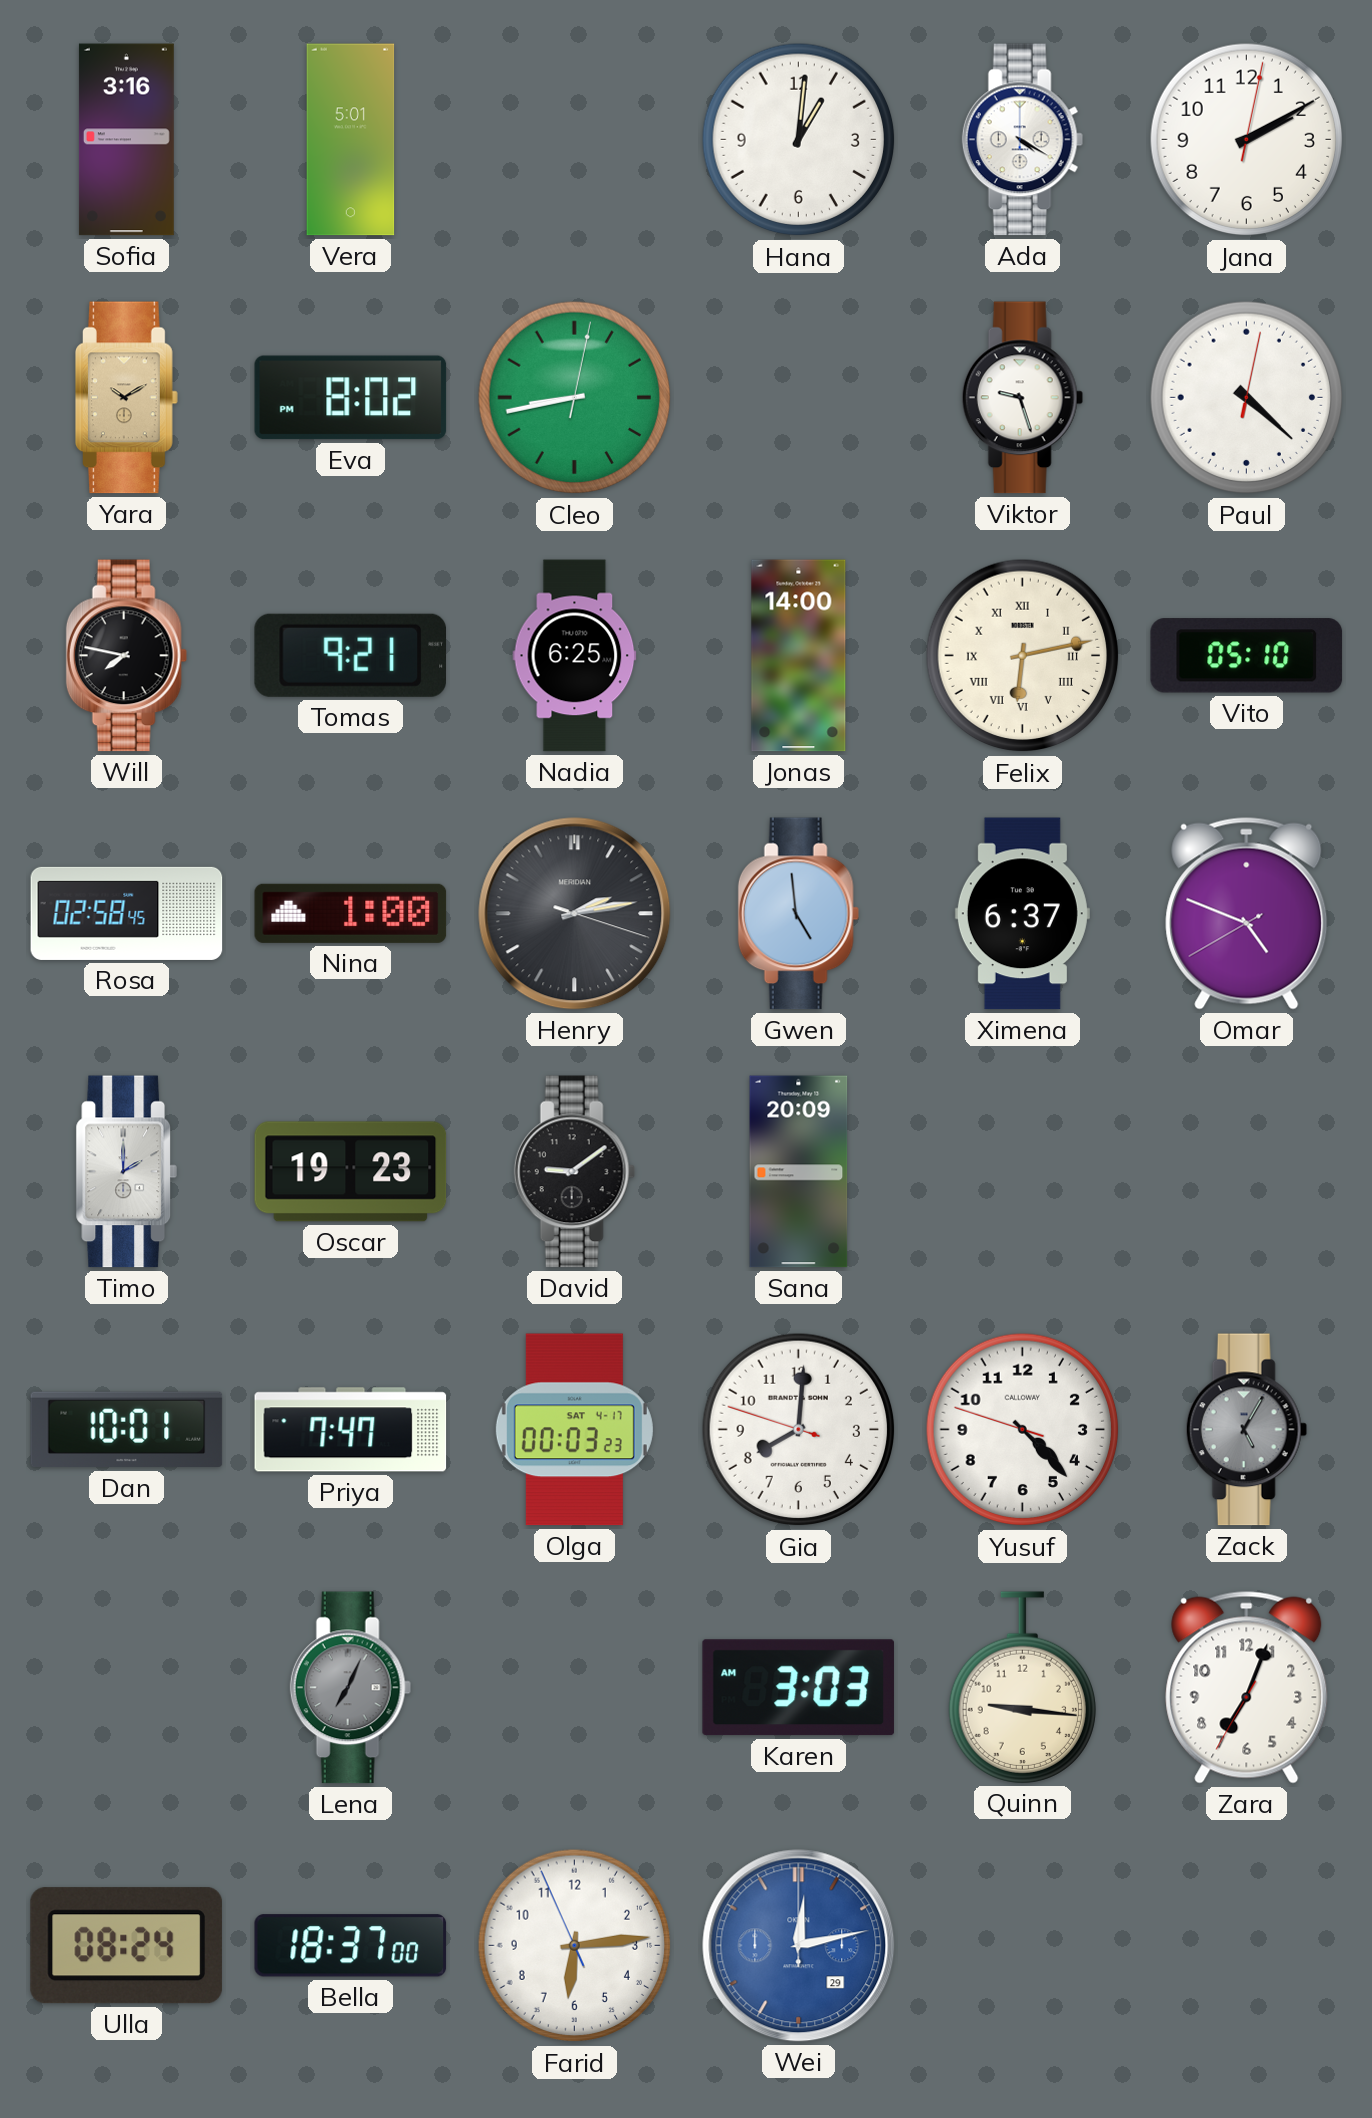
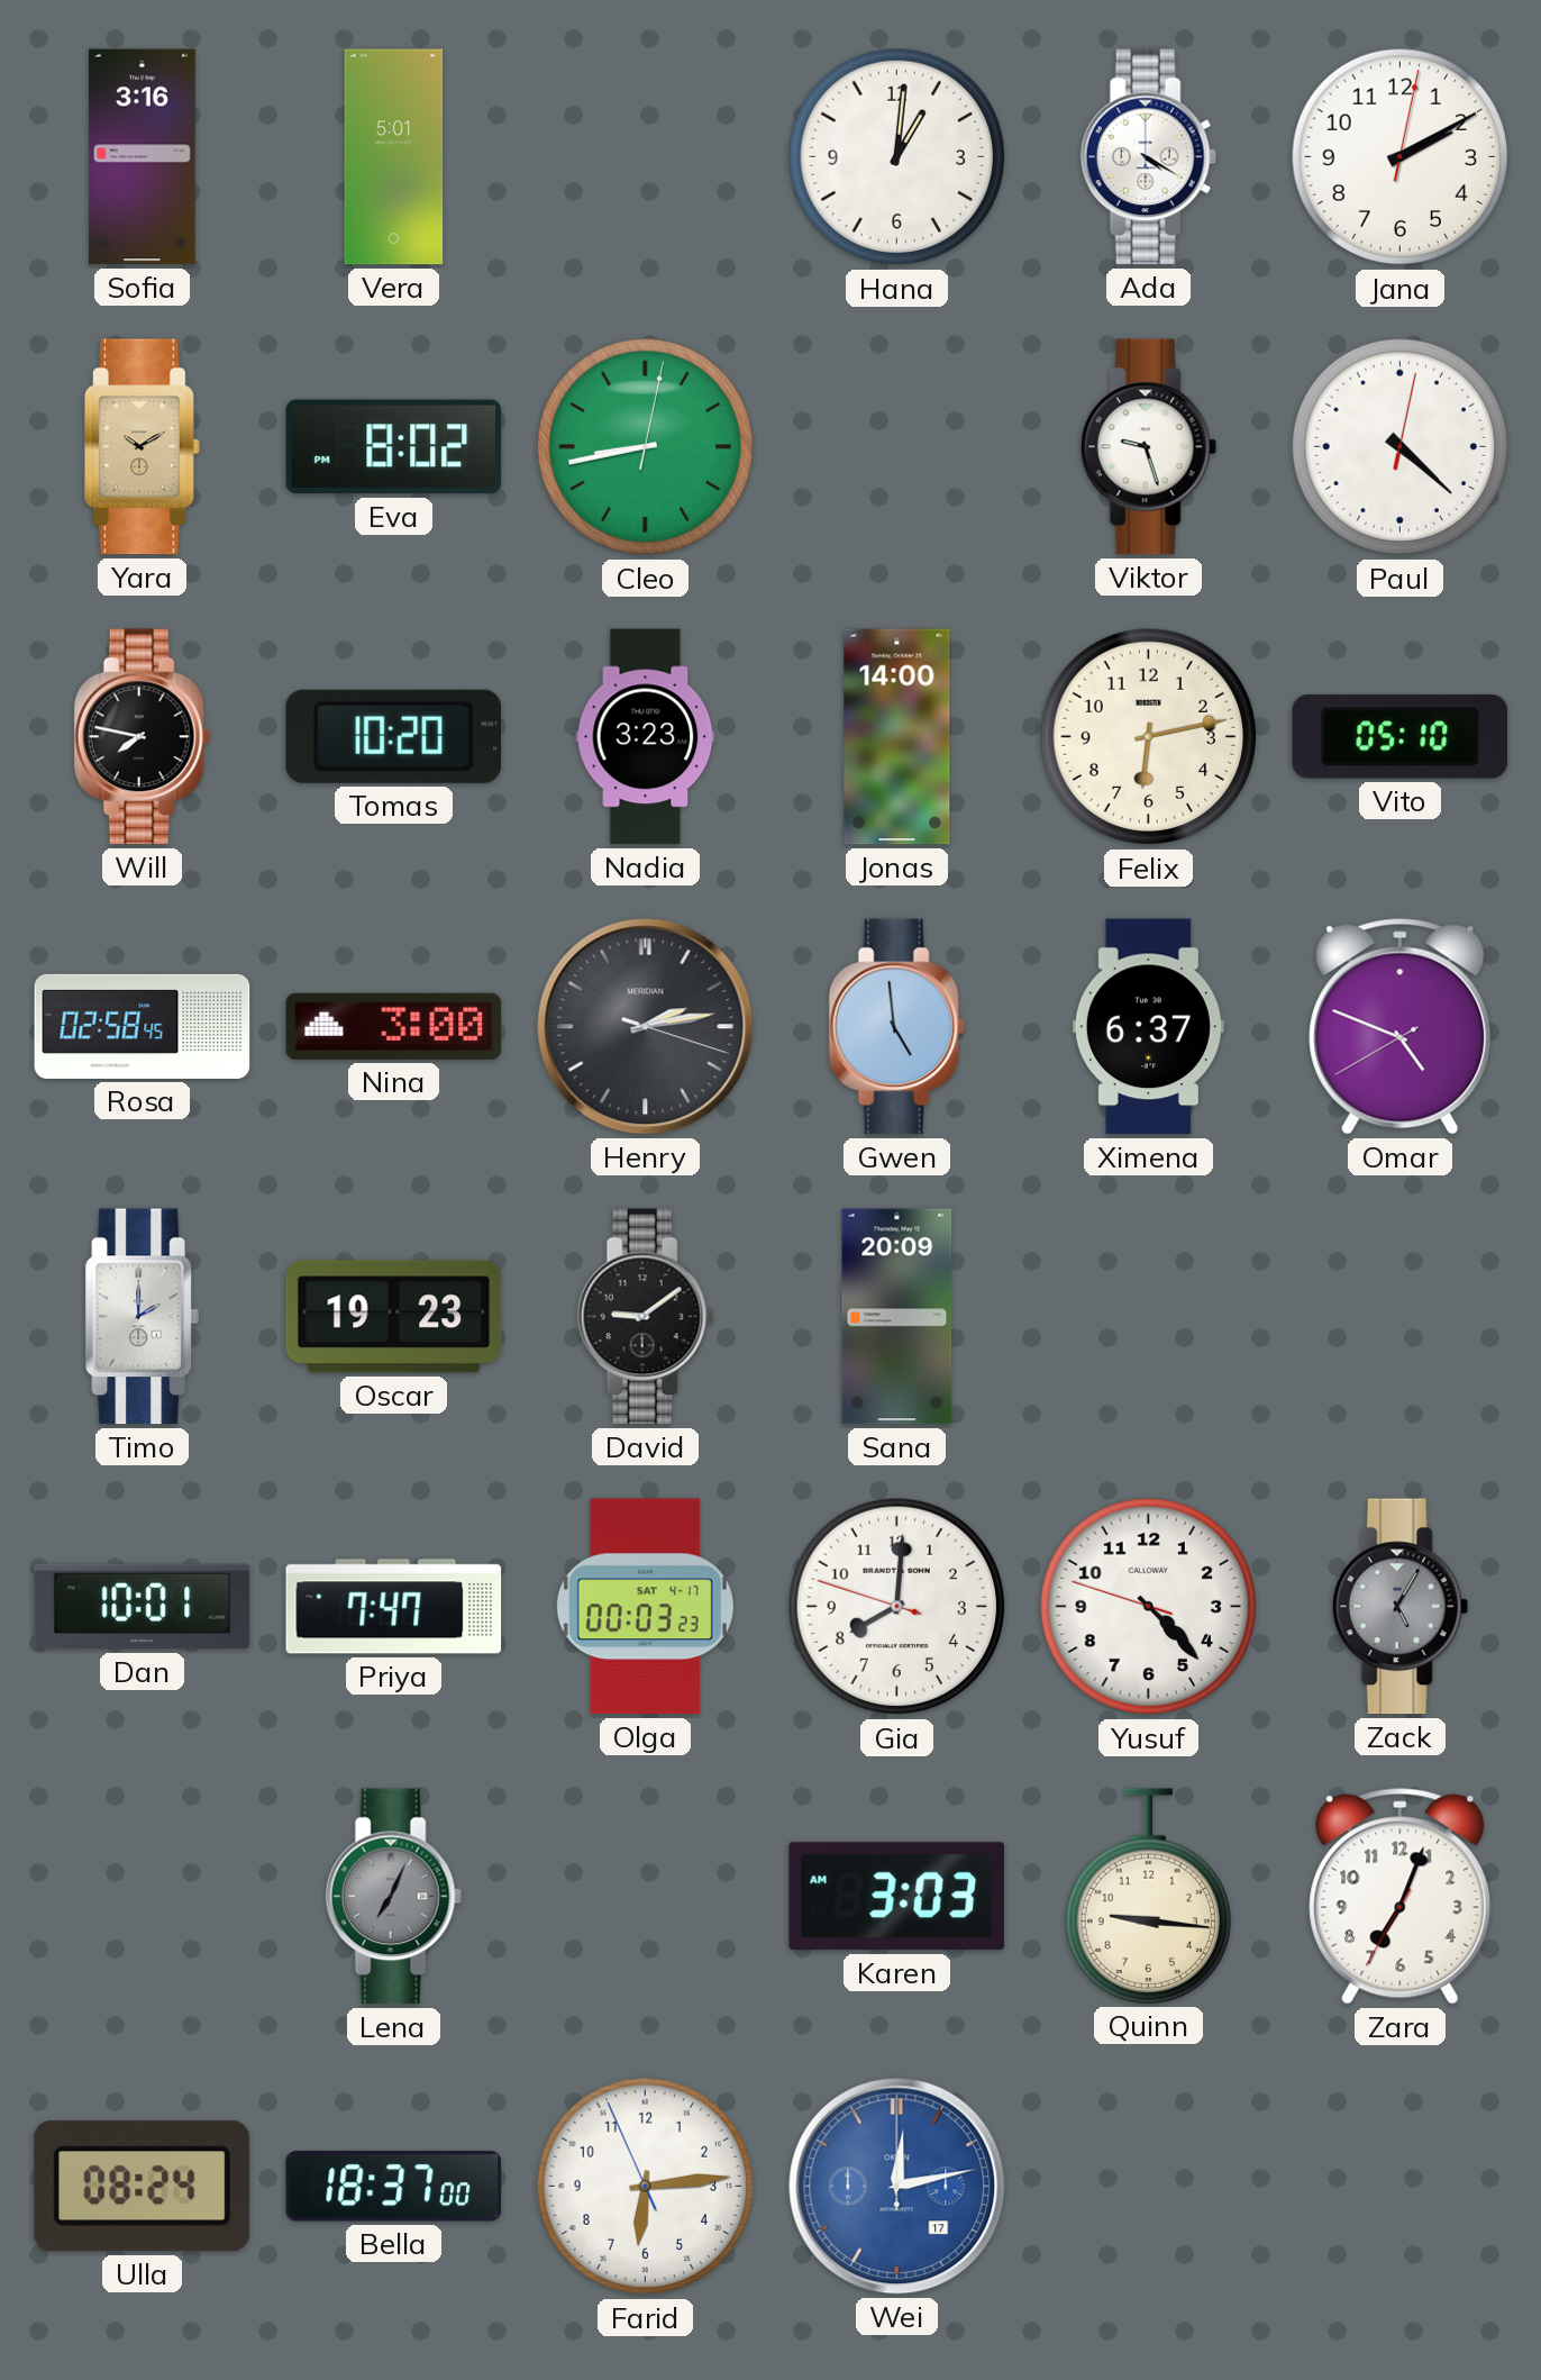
Tomas: 9:21 -> 10:20 (393, 736)
Nadia: 6:25 -> 3:23 (646, 737)
Felix numerals: Roman -> Arabic (1149, 737)
Nina: 1:00 -> 3:00 (394, 1026)
Wei date: 29 -> 17 (897, 2187)
